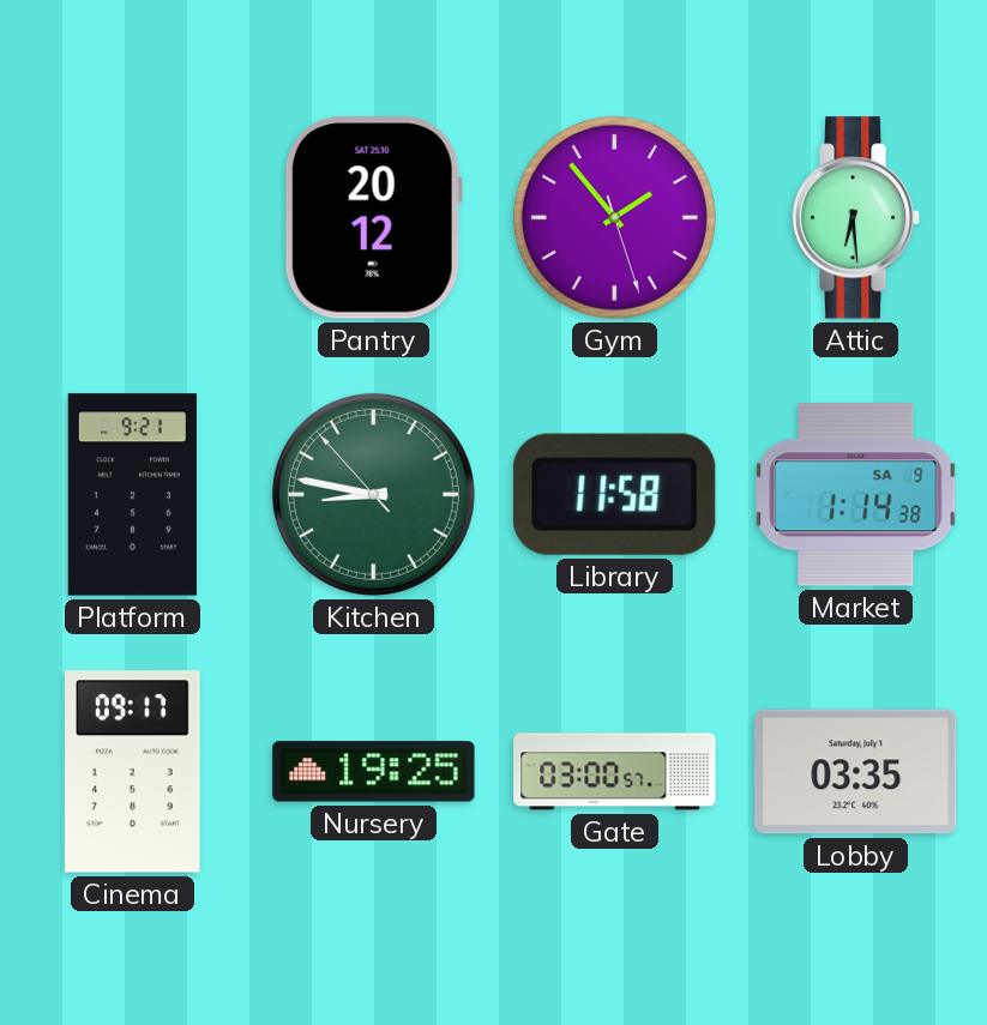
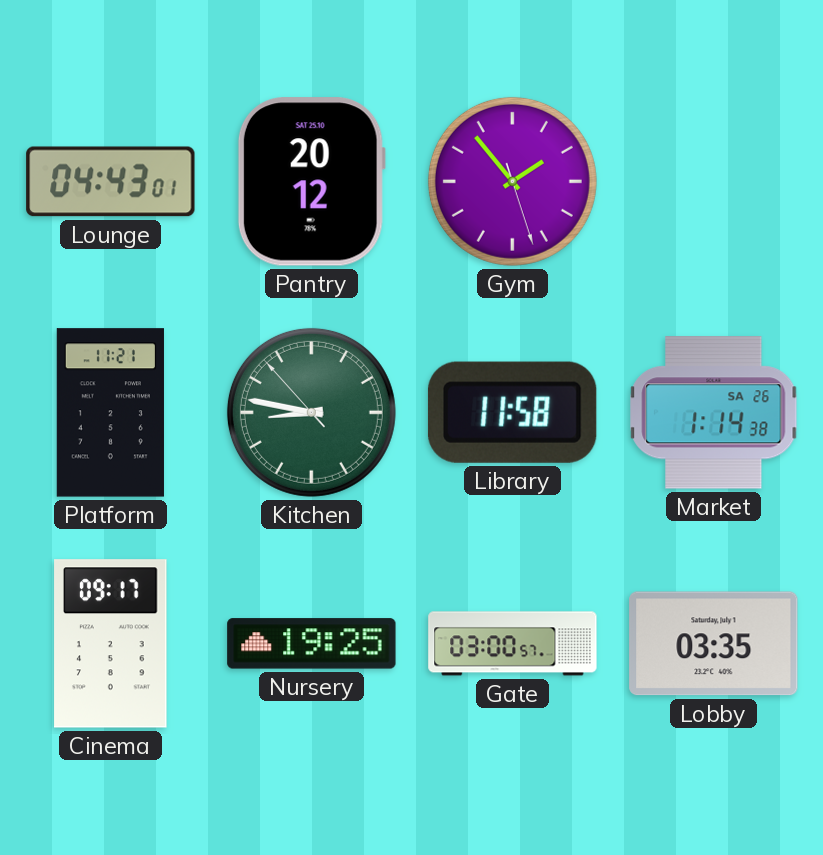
Lounge: none -> 04:43 (111, 182)
Attic: 6:29 -> none (856, 218)
Platform: 9:21 -> 11:21 (110, 413)
Market date: SA 9 -> SA 26 (714, 413)
